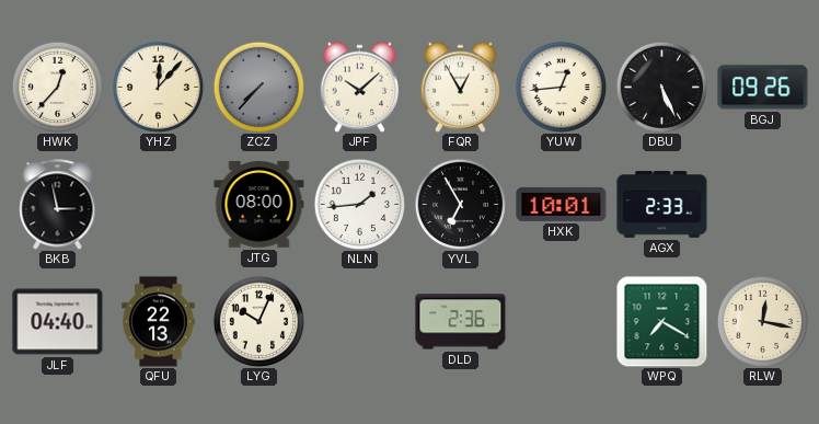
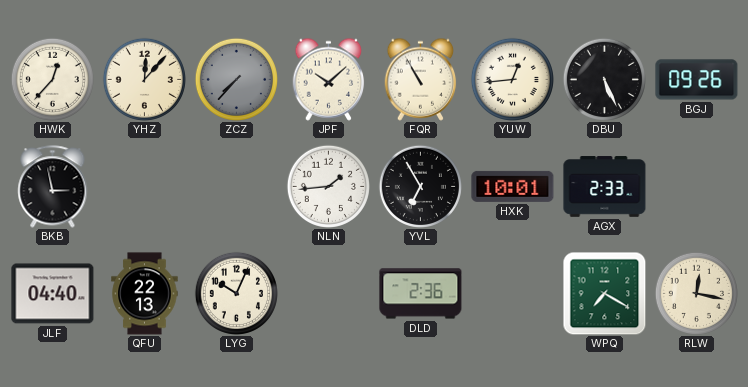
FQR: 12:55 -> 10:55 (421, 79)
JTG: 08:00 -> none (259, 205)
